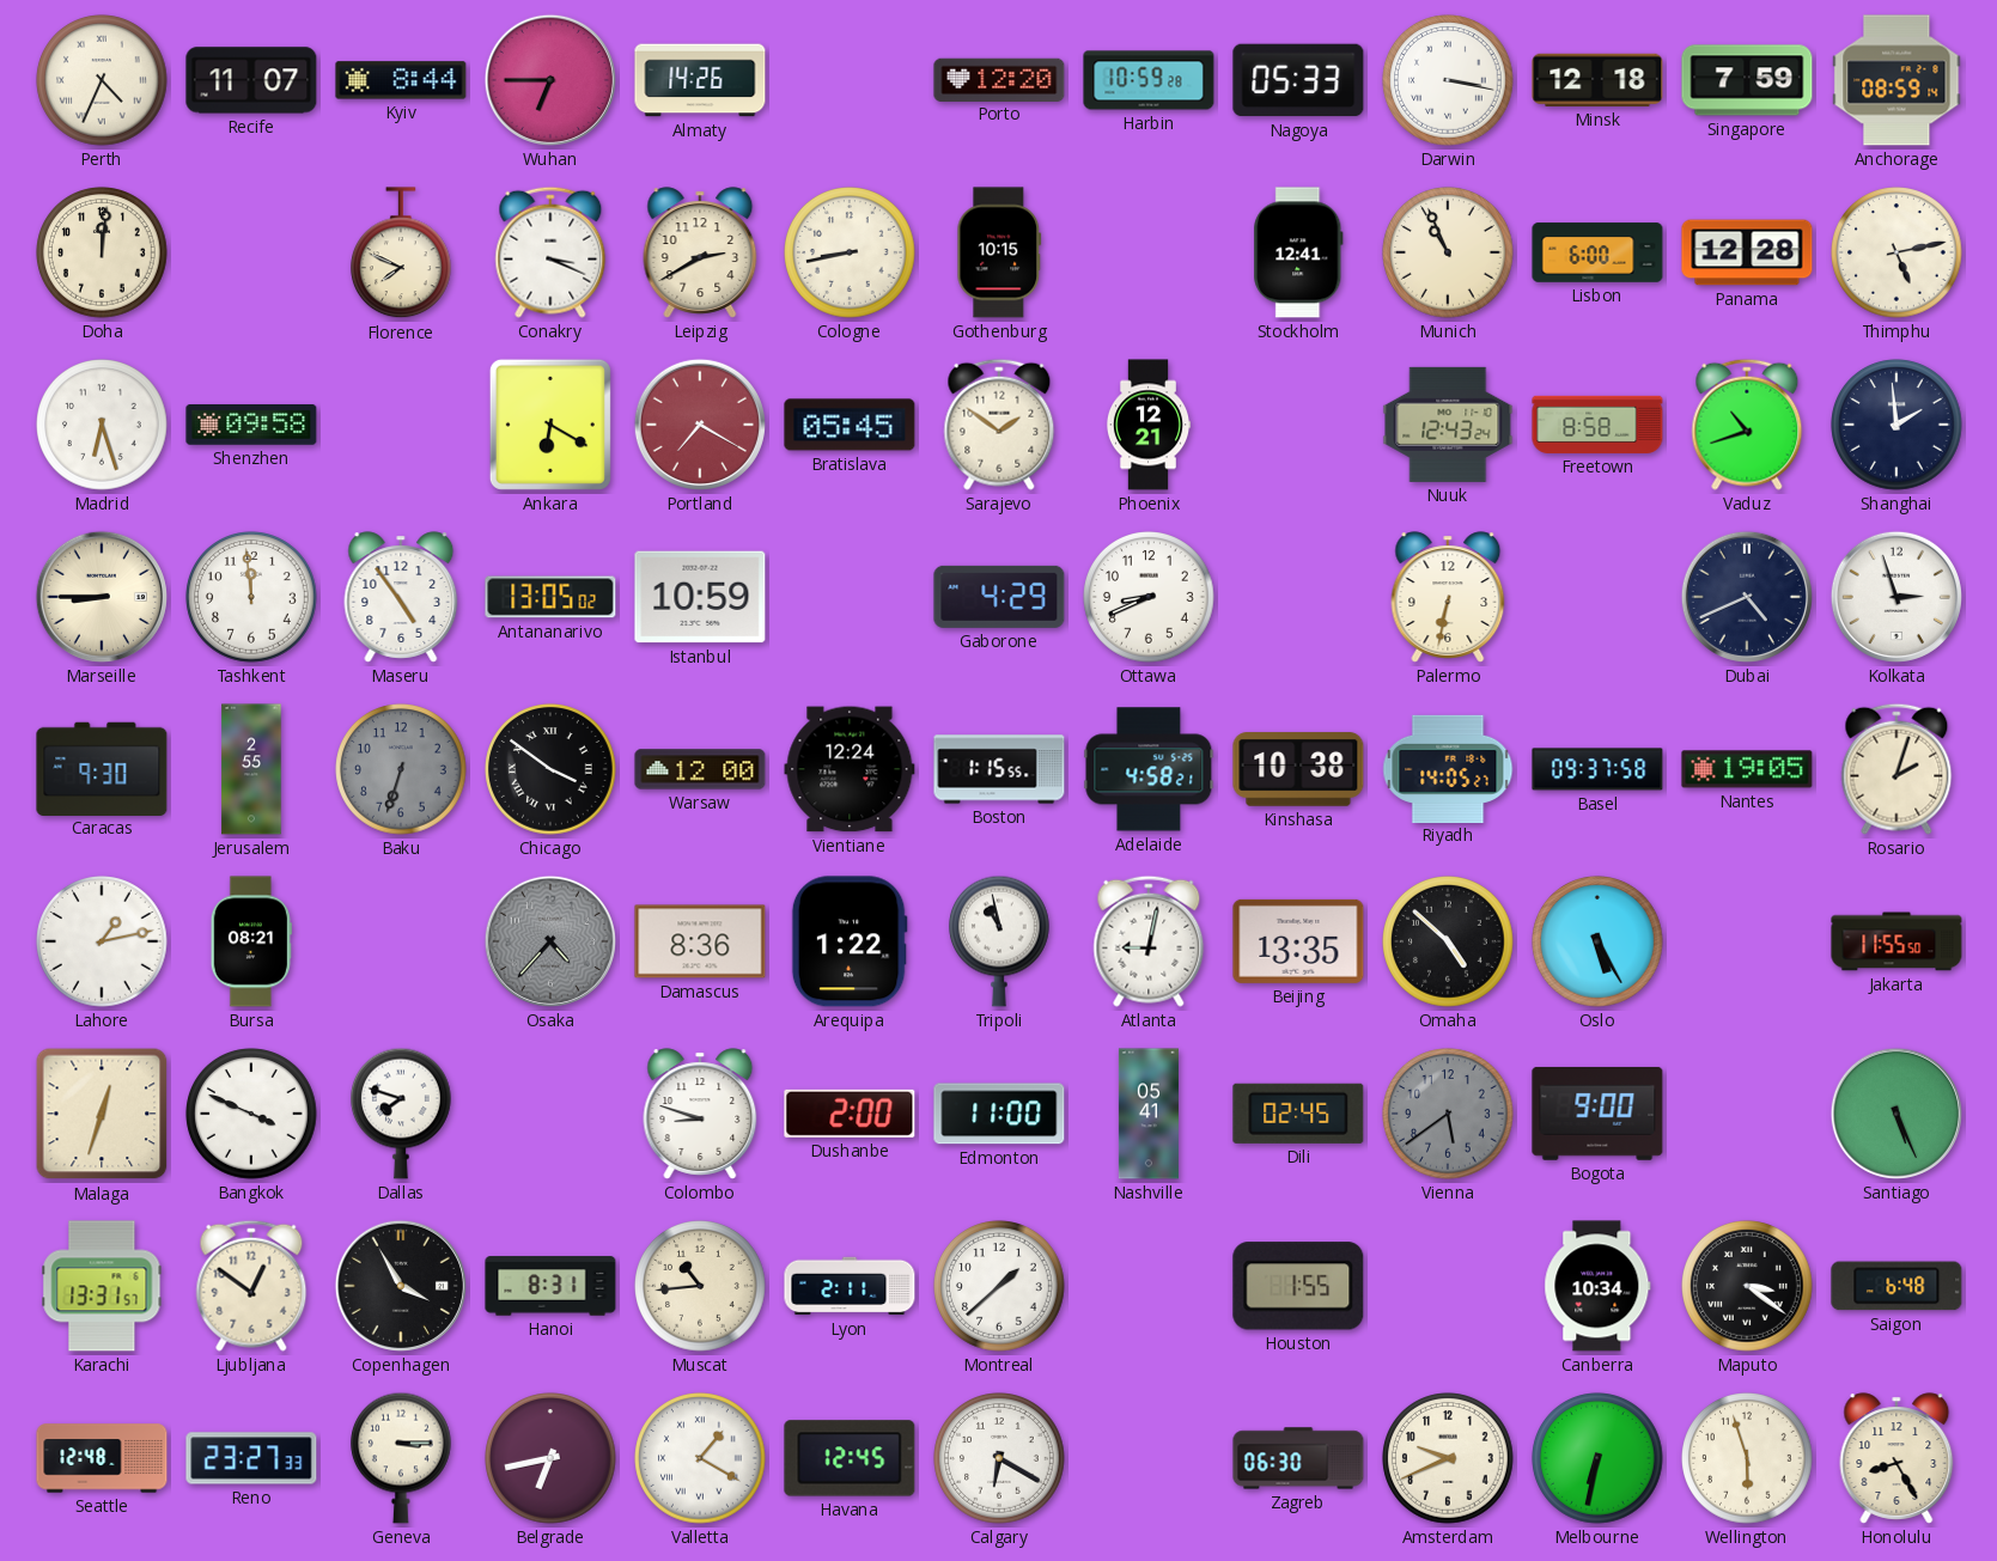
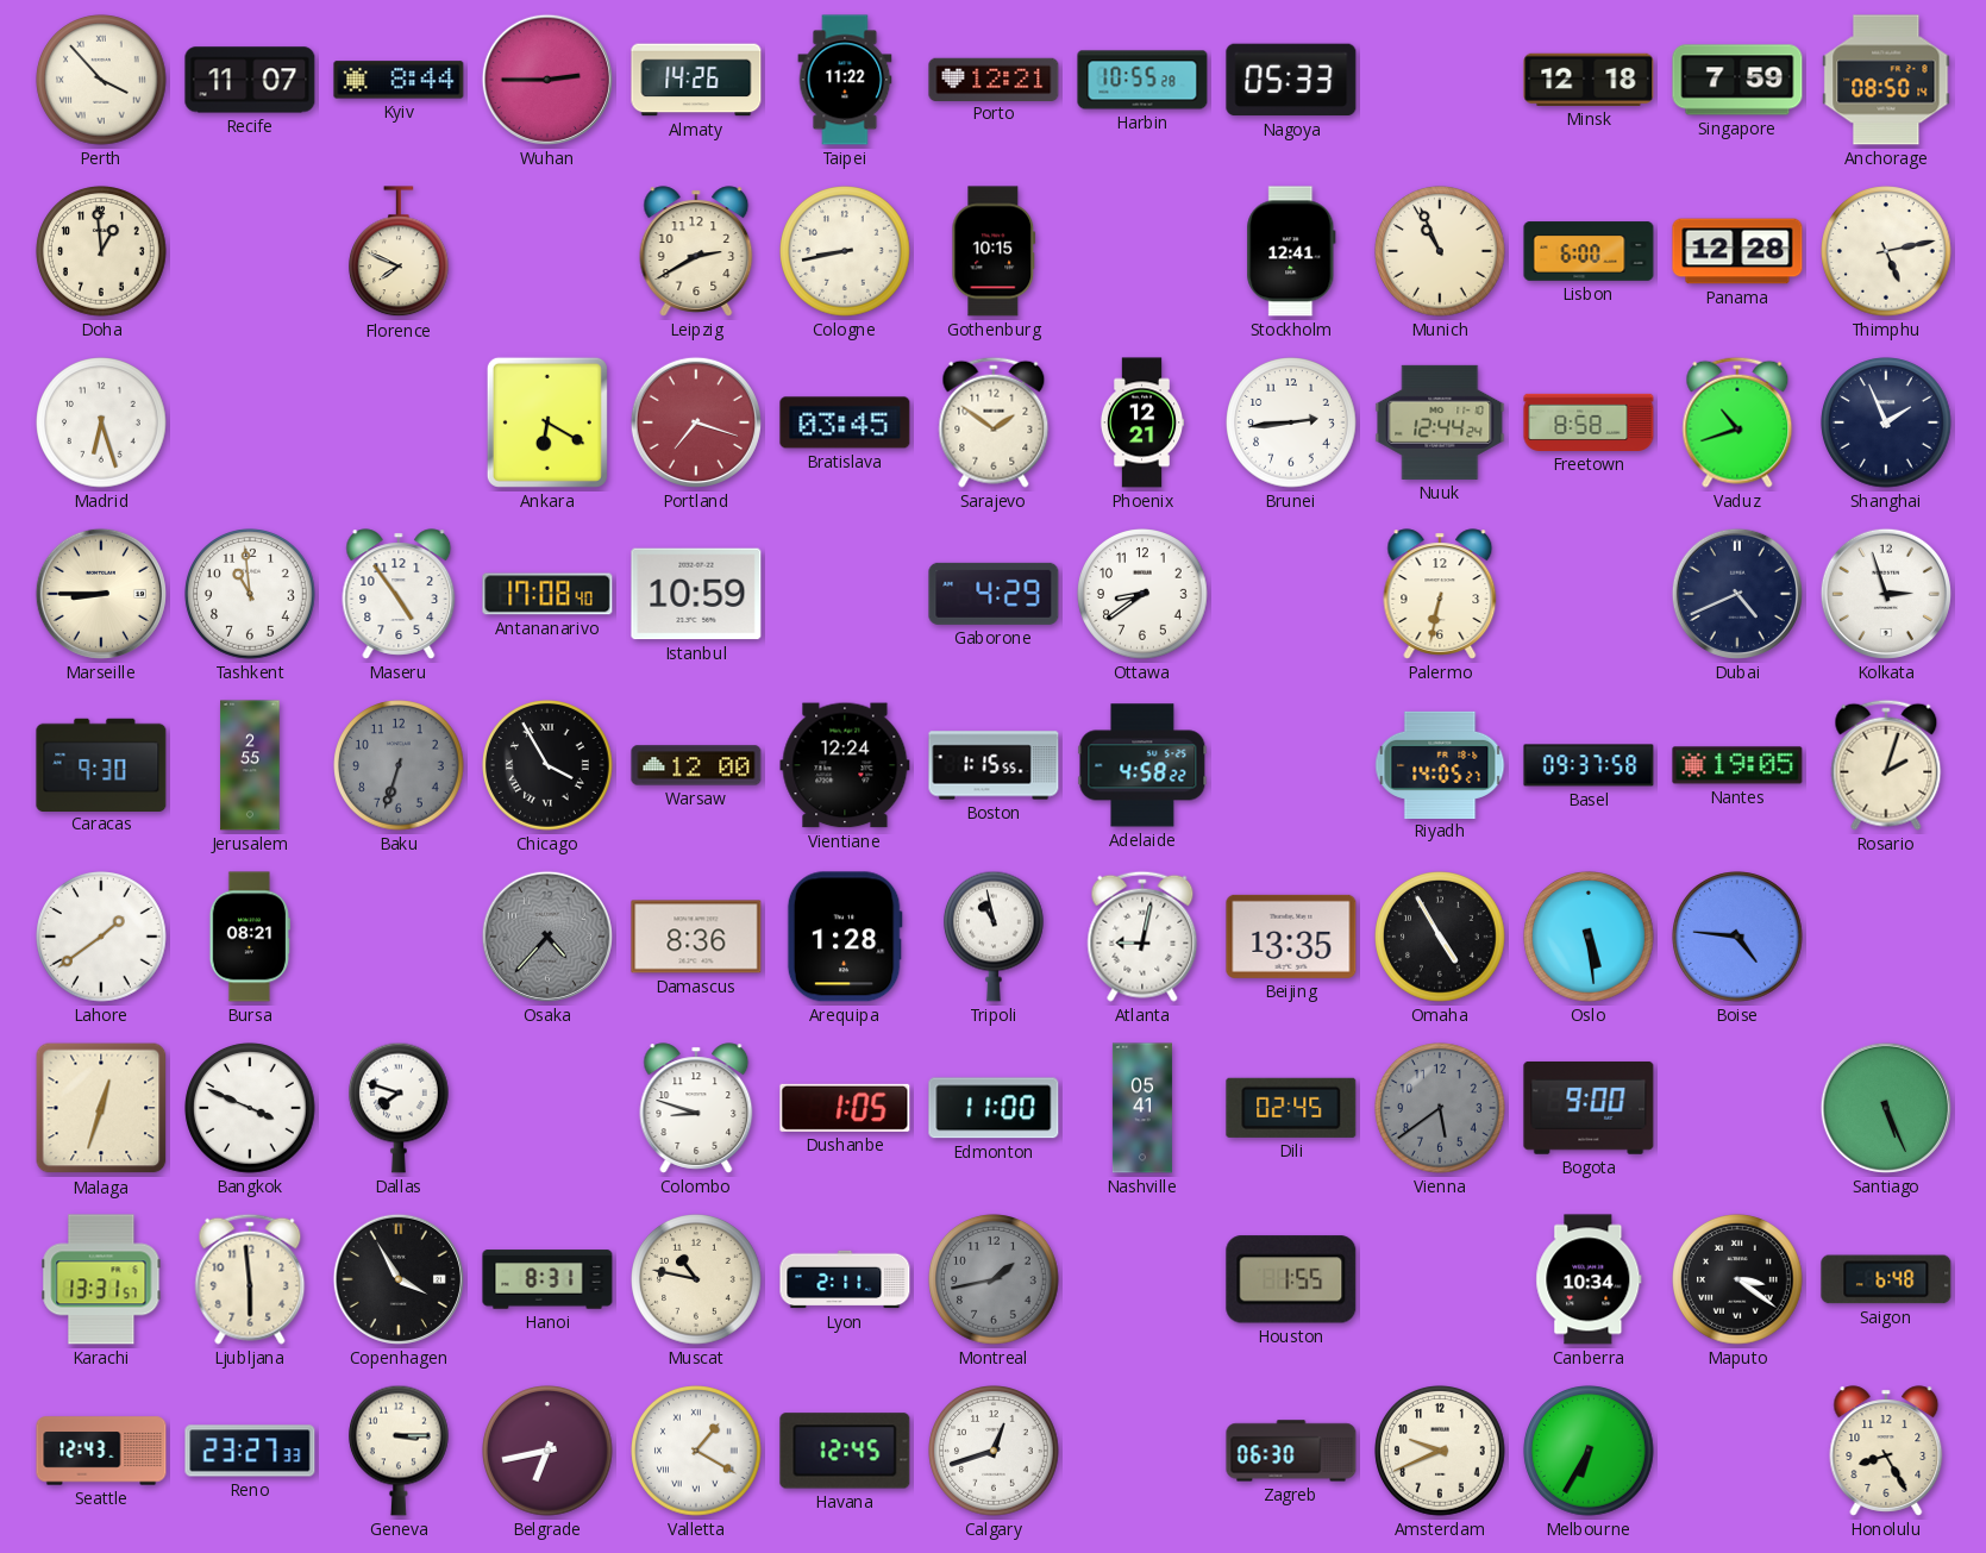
Perth: 4:34 -> 3:53 (101, 80)
Wuhan: 6:45 -> 2:45 (547, 80)
Taipei: none -> 11:22 (845, 80)
Porto: 12:20 -> 12:21 (994, 79)
Harbin: 10:59 -> 10:55 (1142, 80)
Darwin: 3:17 -> none (1448, 80)
Anchorage: 08:59 -> 08:50 (1886, 80)
Doha: 12:01 -> 12:59 (101, 251)
Conakry: 3:19 -> none (550, 252)
Shenzhen: 09:58 -> none (251, 426)
Portland: 7:20 -> 7:18 (696, 422)
Bratislava: 05:45 -> 03:45 (845, 422)
Brunei: none -> 2:44 (1291, 422)
Nuuk: 12:43 -> 12:44 (1440, 422)
Shanghai: 1:59 -> 1:56 (1886, 422)
Tashkent: 11:59 -> 10:59 (250, 594)
Antananarivo: 13:05 -> 17:08 (547, 594)
Ottawa: 8:41 -> 8:39 (1142, 594)
Chicago: 3:51 -> 3:55 (547, 765)
Adelaide: 4:58:21 -> 4:58:22 (1142, 765)
Kinshasa: 10:38 -> none (1298, 769)
Lahore: 1:13 -> 1:39 (101, 937)
Arequipa: 1:22 -> 1:28 (845, 937)
Omaha: 4:52 -> 4:55 (1440, 937)
Oslo: 5:25 -> 5:29 (1589, 937)
Boise: none -> 4:46 (1737, 937)
Jakarta: 11:55 -> none (1896, 941)
Dushanbe: 2:00 -> 1:05 (845, 1108)
Ljubljana: 12:51 -> 5:59 (250, 1279)
Muscat: 10:44 -> 10:47 (696, 1279)
Montreal: 1:38 -> 1:43 (994, 1279)
Montreal dial: white -> grey (994, 1279)
Seattle: 12:48 -> 12:43 (101, 1451)
Calgary: 6:20 -> 12:42 (994, 1451)
Melbourne: 6:32 -> 6:35 (1589, 1451)
Wellington: 5:57 -> none (1747, 1458)
